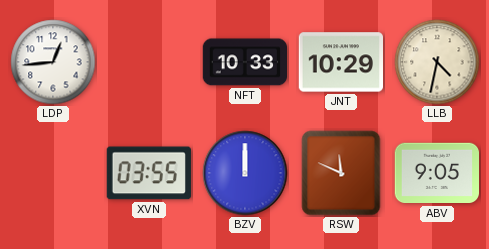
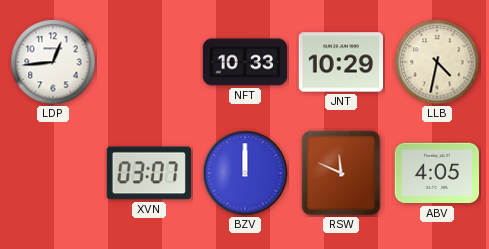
XVN: 03:55 -> 03:07 (149, 173)
ABV: 9:05 -> 4:05 (437, 173)
